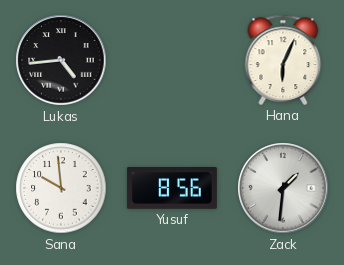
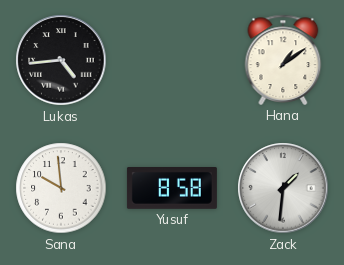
Hana: 6:04 -> 1:09 (283, 60)
Yusuf: 8:56 -> 8:58 (172, 189)
